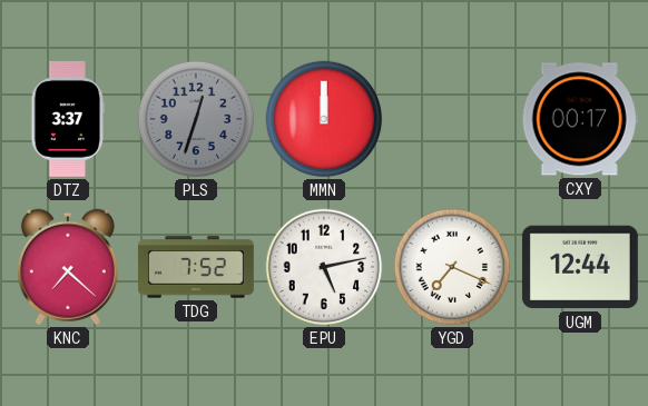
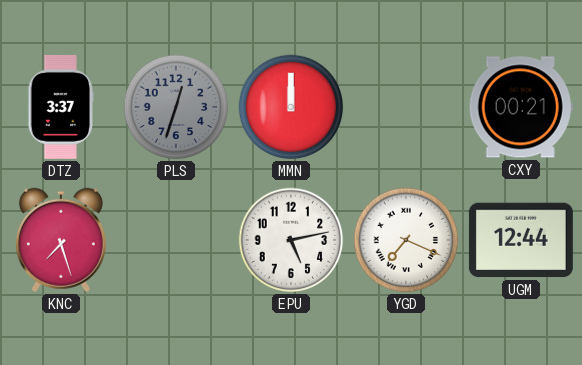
CXY: 00:17 -> 00:21 (521, 107)
KNC: 7:22 -> 7:27 (61, 240)
TDG: 7:52 -> none (196, 267)
